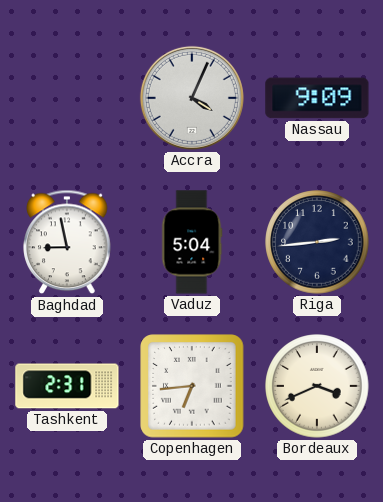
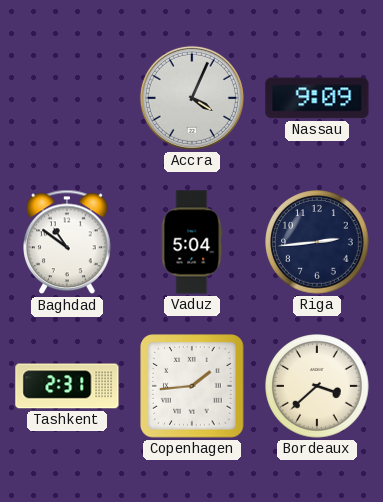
Baghdad: 8:58 -> 10:51 (67, 242)
Copenhagen: 6:44 -> 1:44 (192, 386)
Bordeaux: 3:41 -> 3:38 (317, 386)
